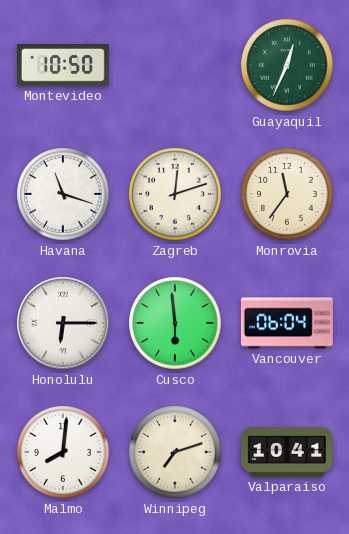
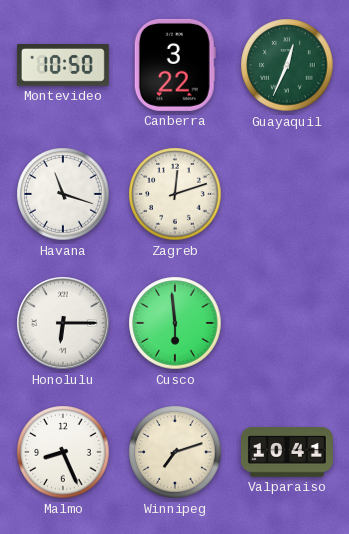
Canberra: none -> 3:22 (175, 65)
Monrovia: 11:36 -> none (287, 194)
Vancouver: 06:04 -> none (287, 323)
Malmo: 8:01 -> 8:26 (63, 452)
